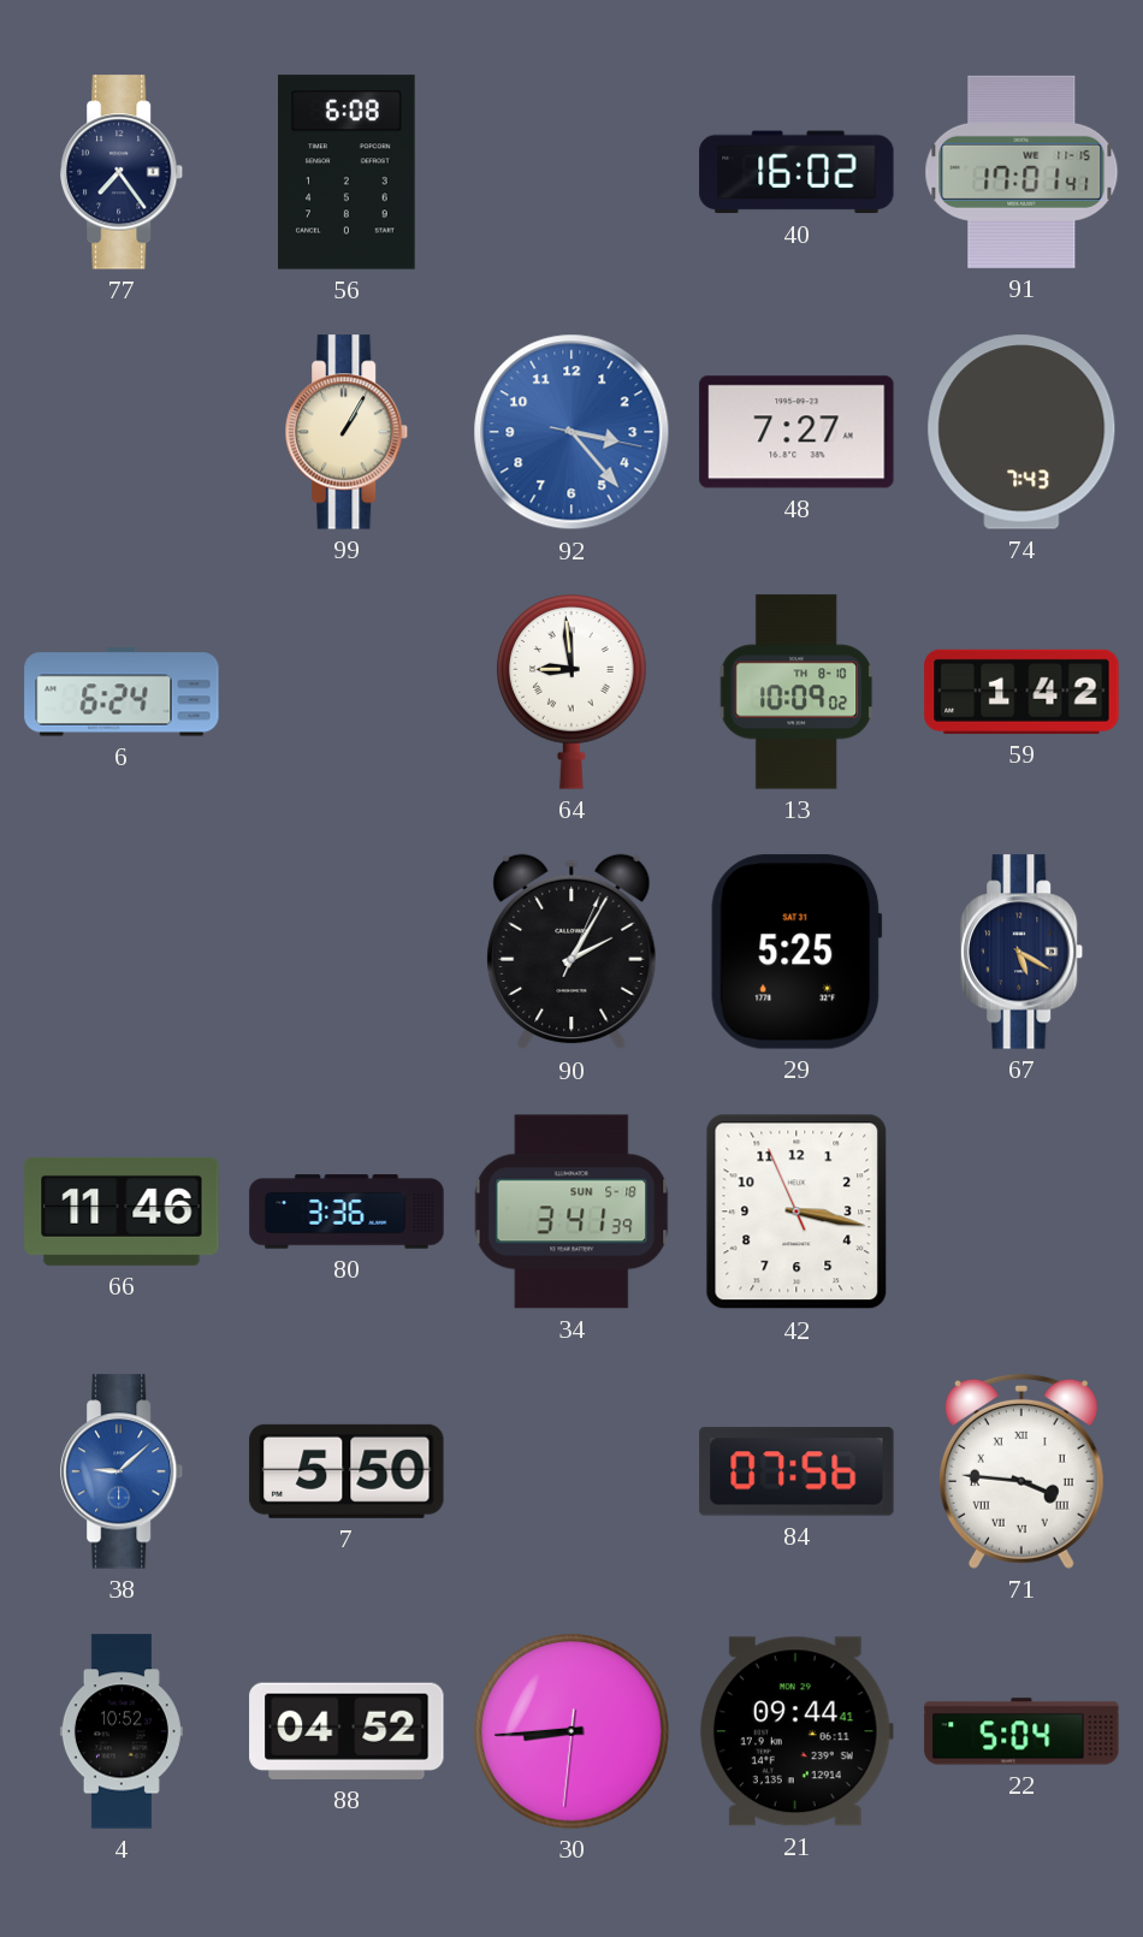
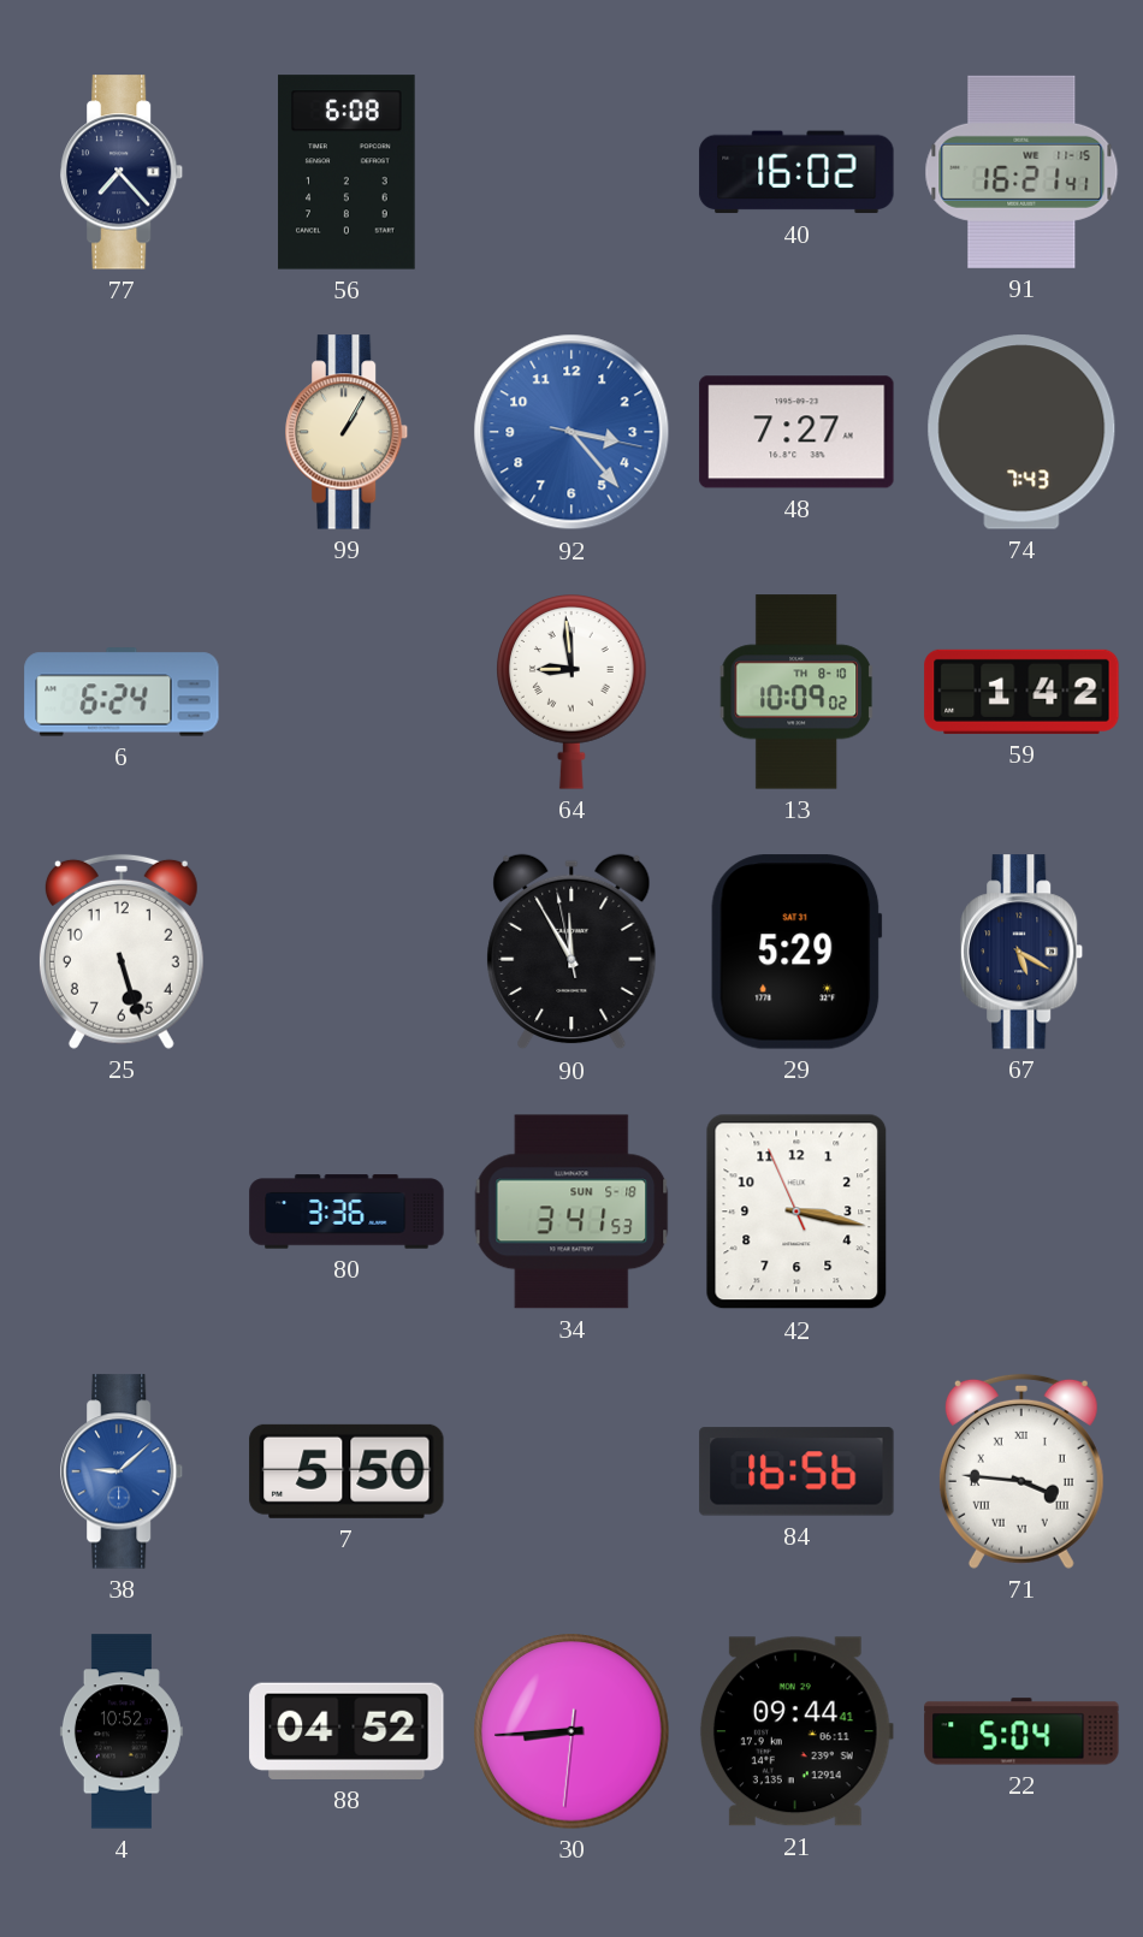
77: 7:24 -> 7:23 (123, 172)
91: 17:01 -> 16:21 (1021, 172)
25: none -> 5:27 (122, 952)
90: 2:05 -> 11:54 (571, 952)
29: 5:25 -> 5:29 (796, 952)
66: 11:46 -> none (122, 1212)
34: 3:41:39 -> 3:41:53 (571, 1212)
84: 07:56 -> 16:56 (796, 1471)
